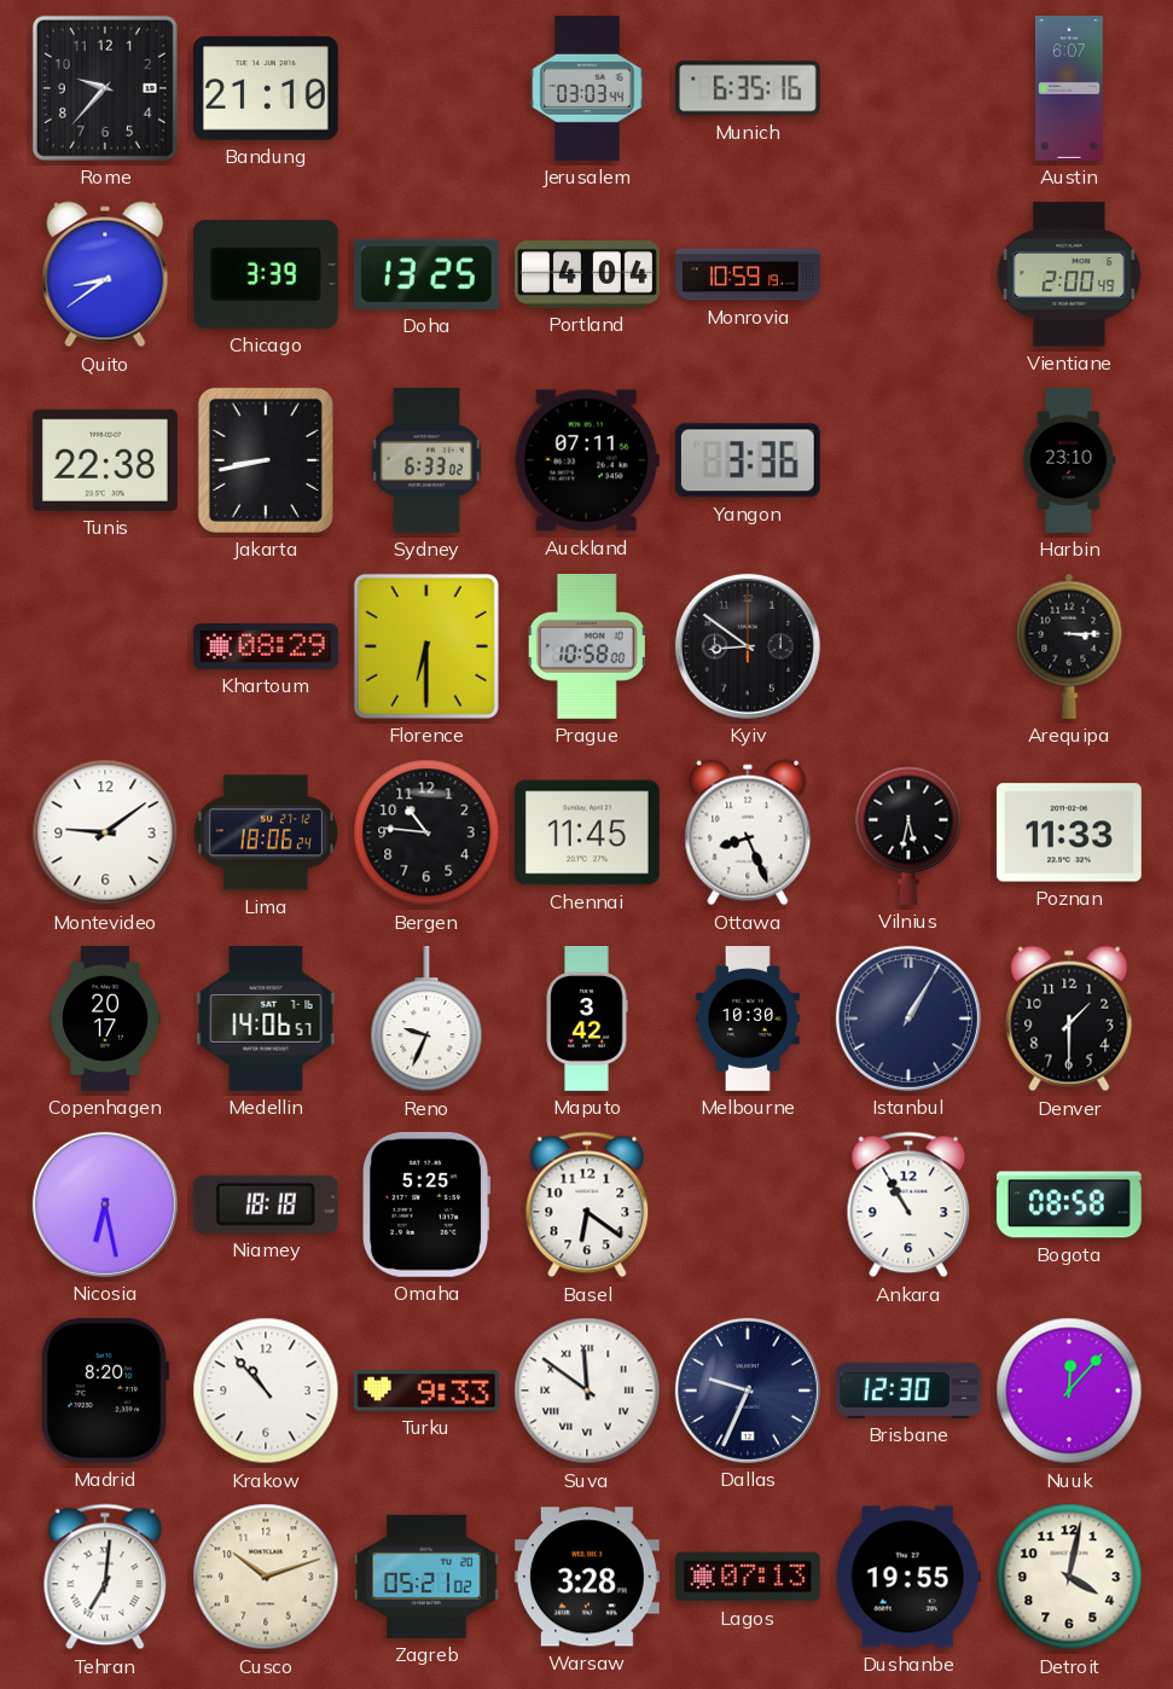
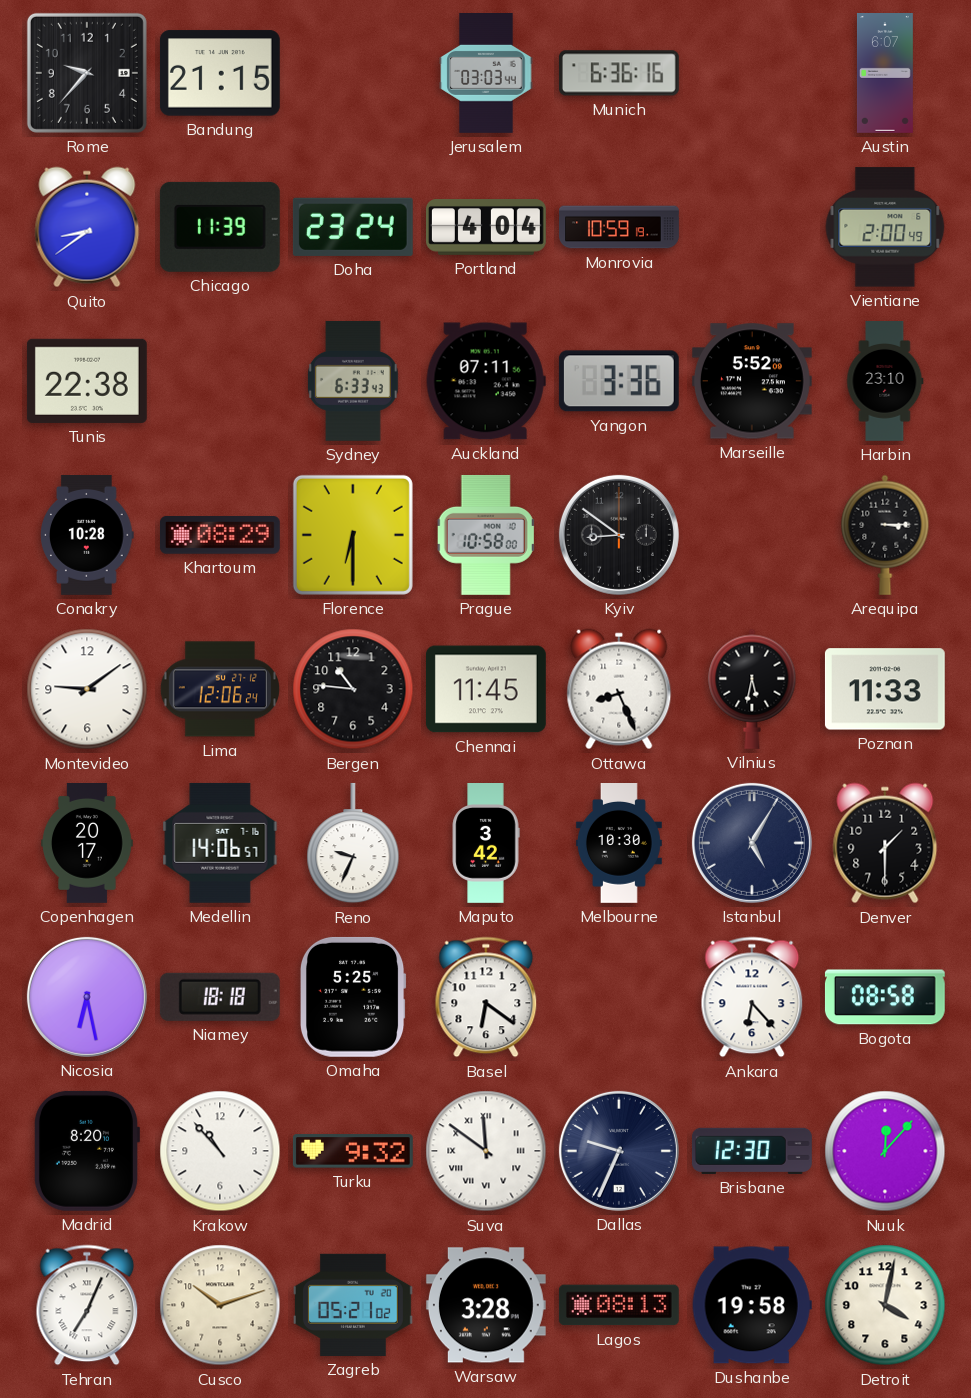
Bandung: 21:10 -> 21:15 (220, 73)
Munich: 6:35 -> 6:36 (619, 73)
Chicago: 3:39 -> 11:39 (220, 227)
Doha: 13:25 -> 23:24 (353, 227)
Jakarta: 8:43 -> none (266, 460)
Sydney: 6:33:02 -> 6:33:43 (354, 381)
Marseille: none -> 5:52 (752, 381)
Conakry: none -> 10:28 (88, 536)
Lima: 18:06 -> 12:06 (220, 689)
Istanbul: 1:05 -> 5:05 (752, 843)
Ankara: 10:55 -> 6:23 (752, 997)
Turku: 9:33 -> 9:32 (353, 1151)
Tehran: 7:01 -> 7:04 (87, 1305)
Lagos: 07:13 -> 08:13 (619, 1305)
Dushanbe: 19:55 -> 19:58 (752, 1305)
